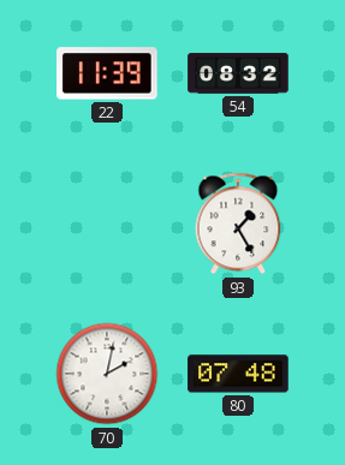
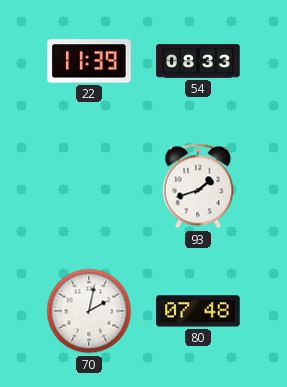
54: 08:32 -> 08:33 (198, 61)
93: 1:25 -> 1:42 (198, 186)
